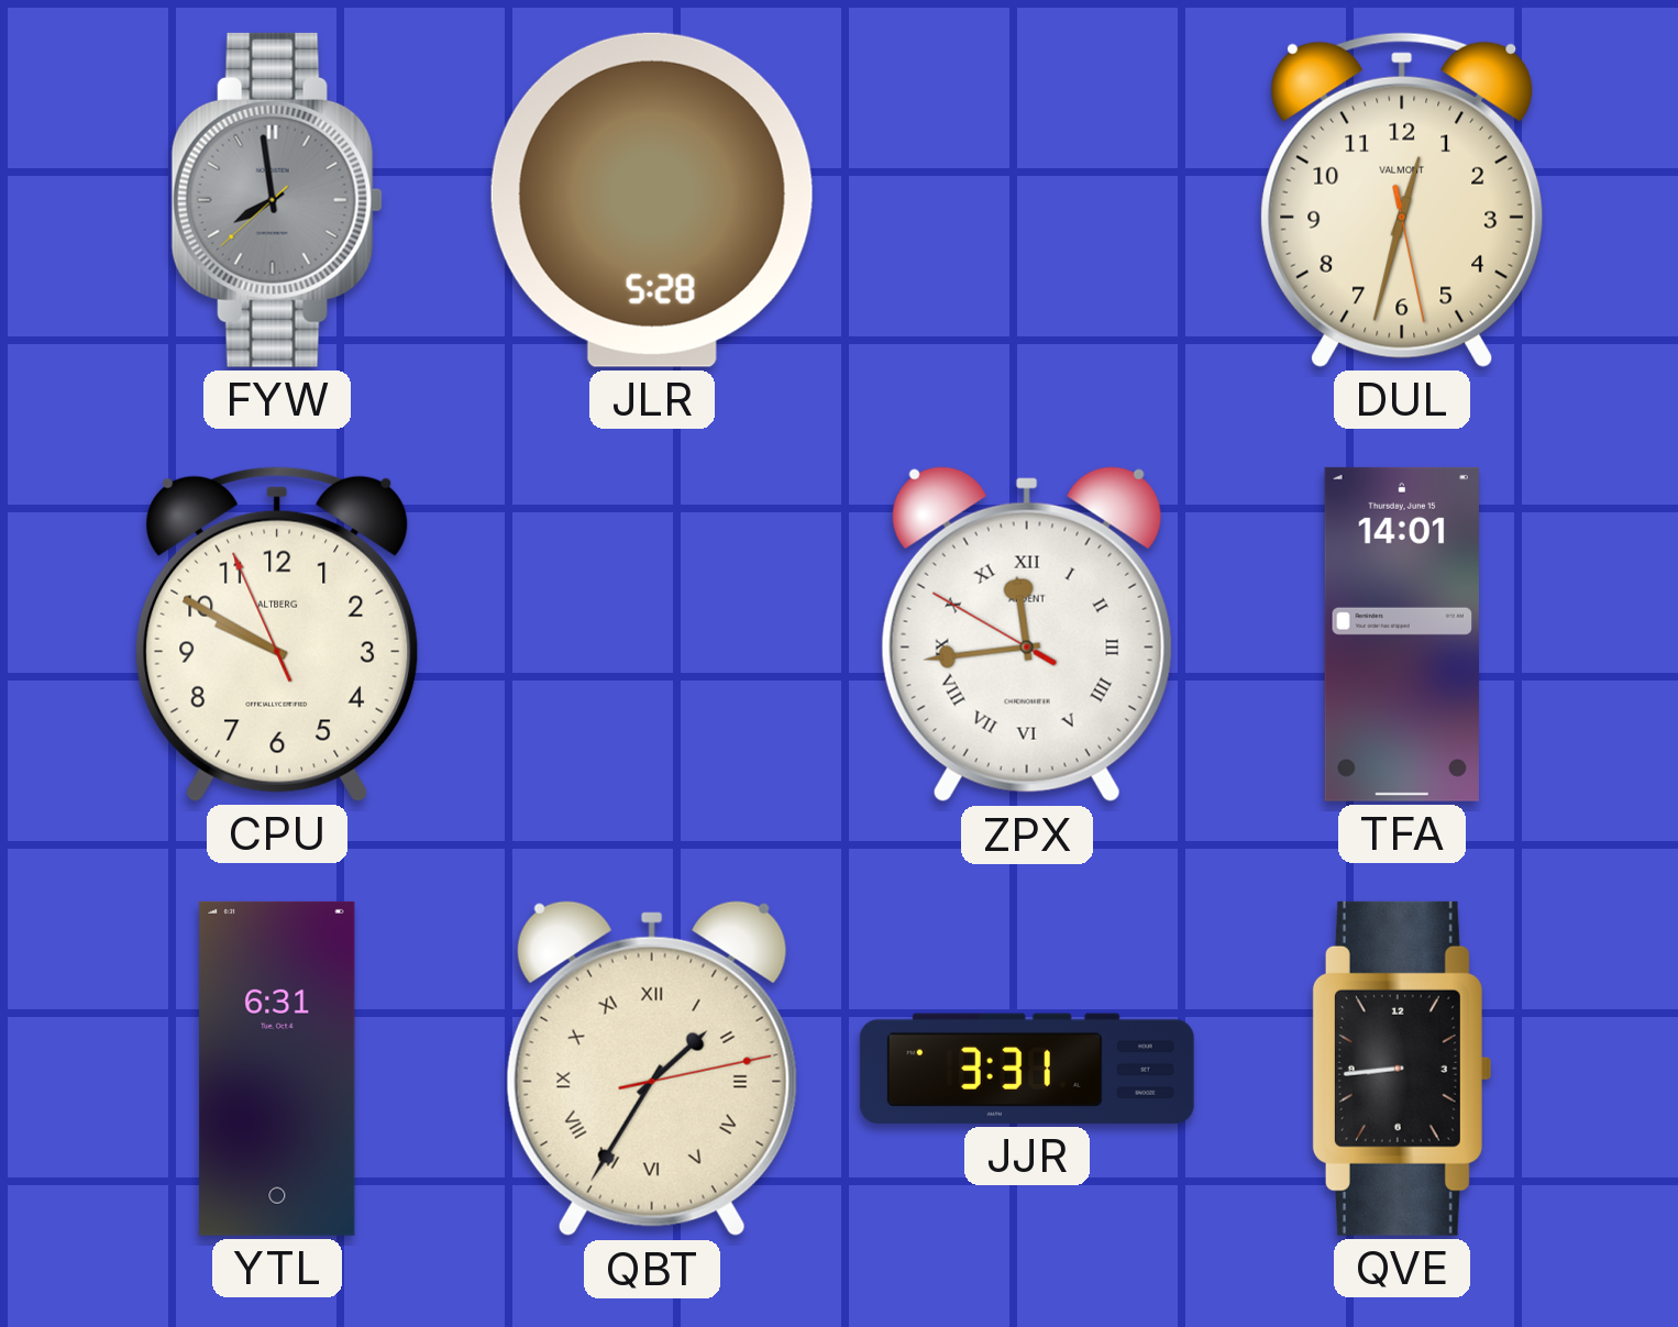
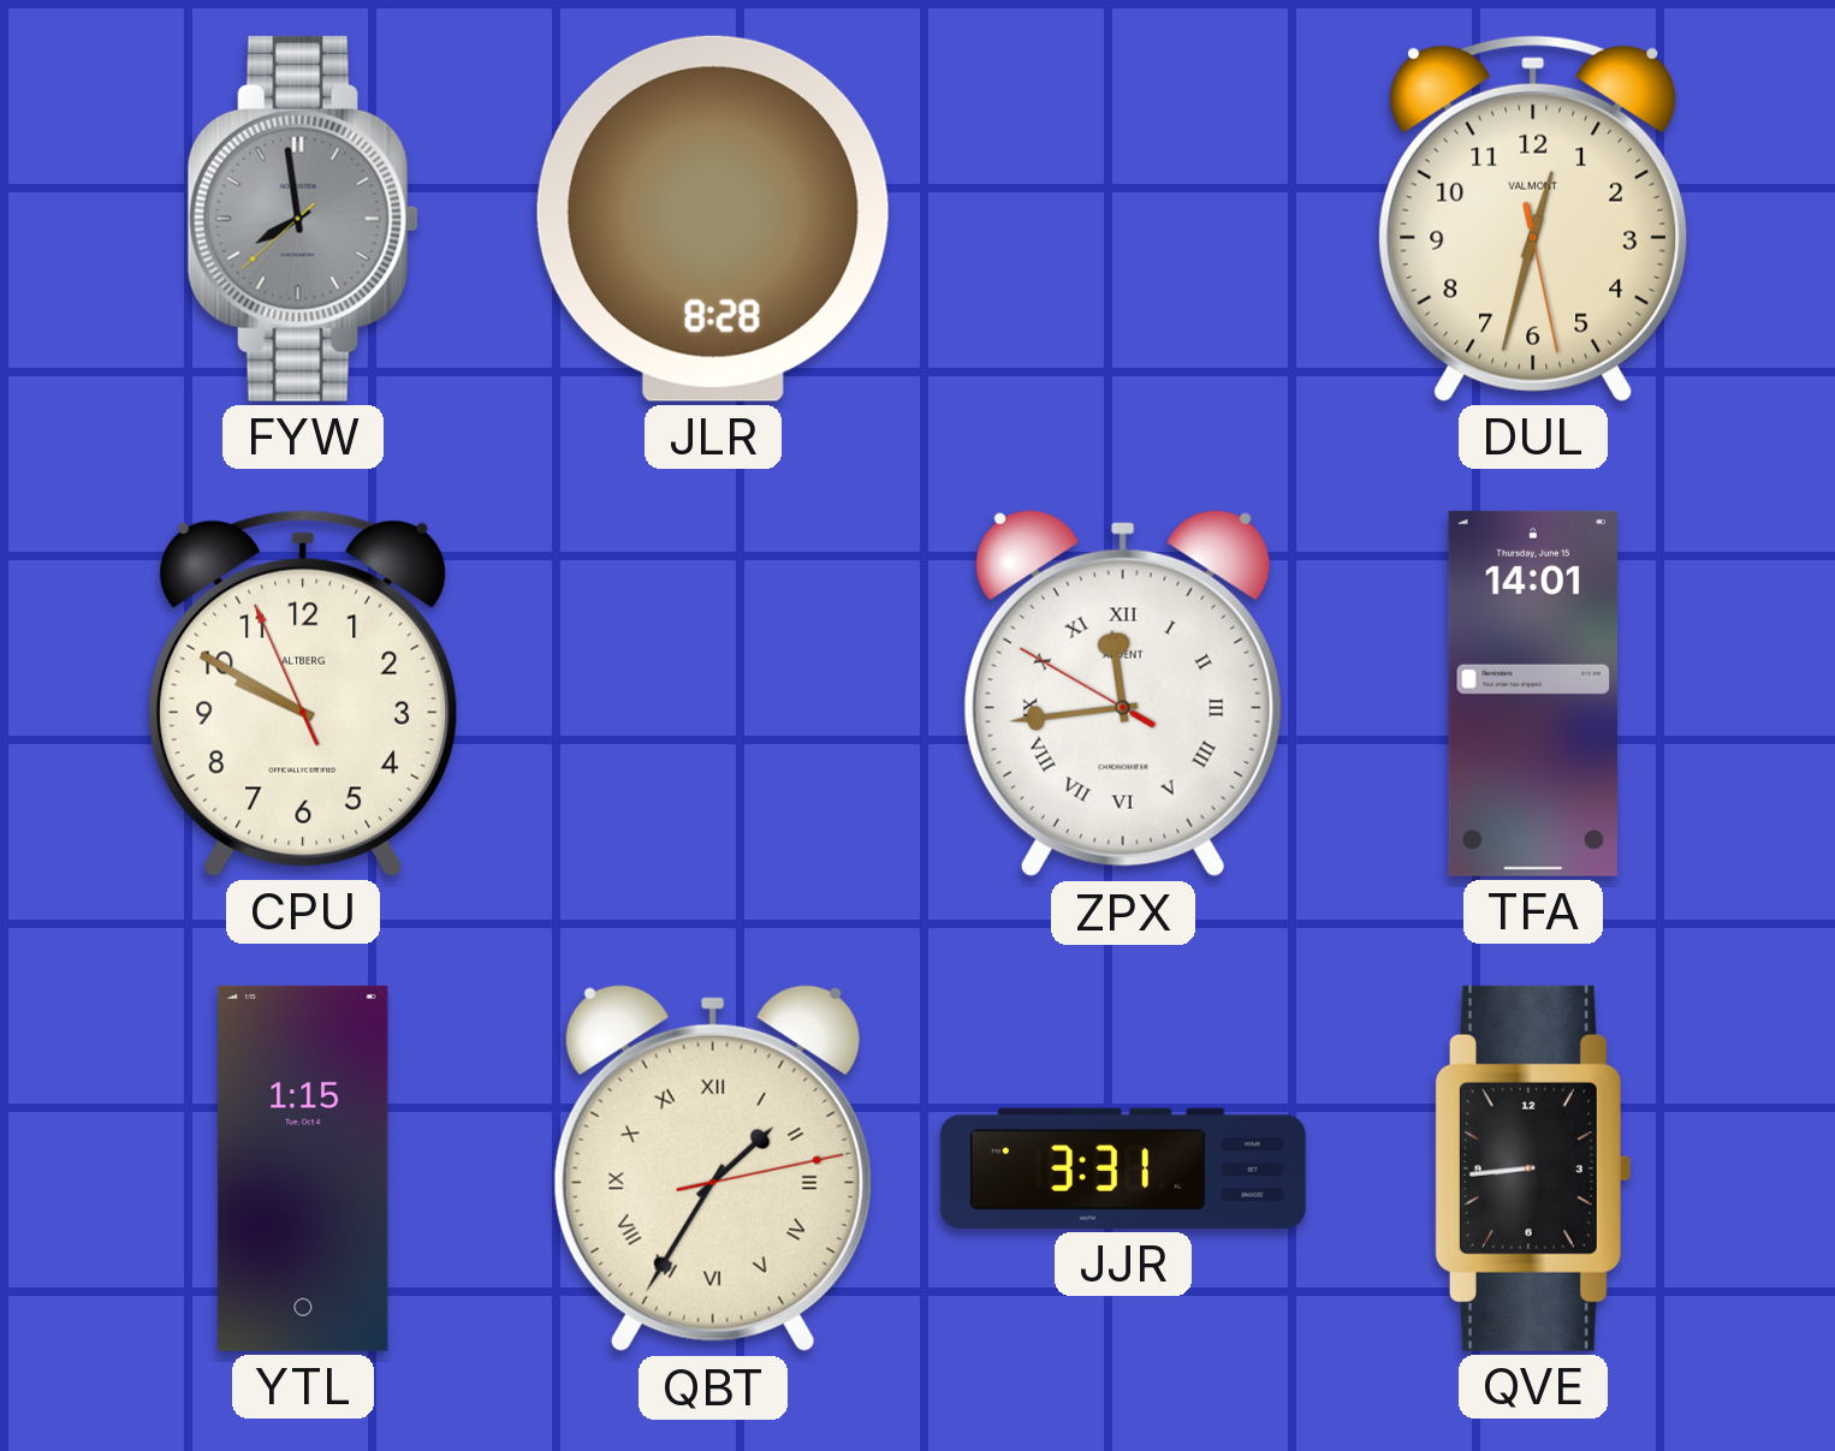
JLR: 5:28 -> 8:28 (713, 219)
YTL: 6:31 -> 1:15 (303, 1168)
